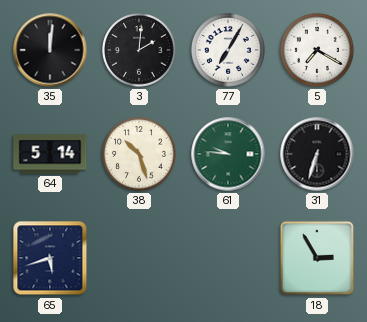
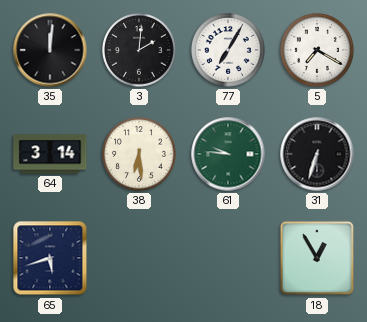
64: 5:14 -> 3:14 (50, 154)
38: 10:27 -> 6:29 (140, 155)
18: 2:55 -> 12:55 (317, 258)
